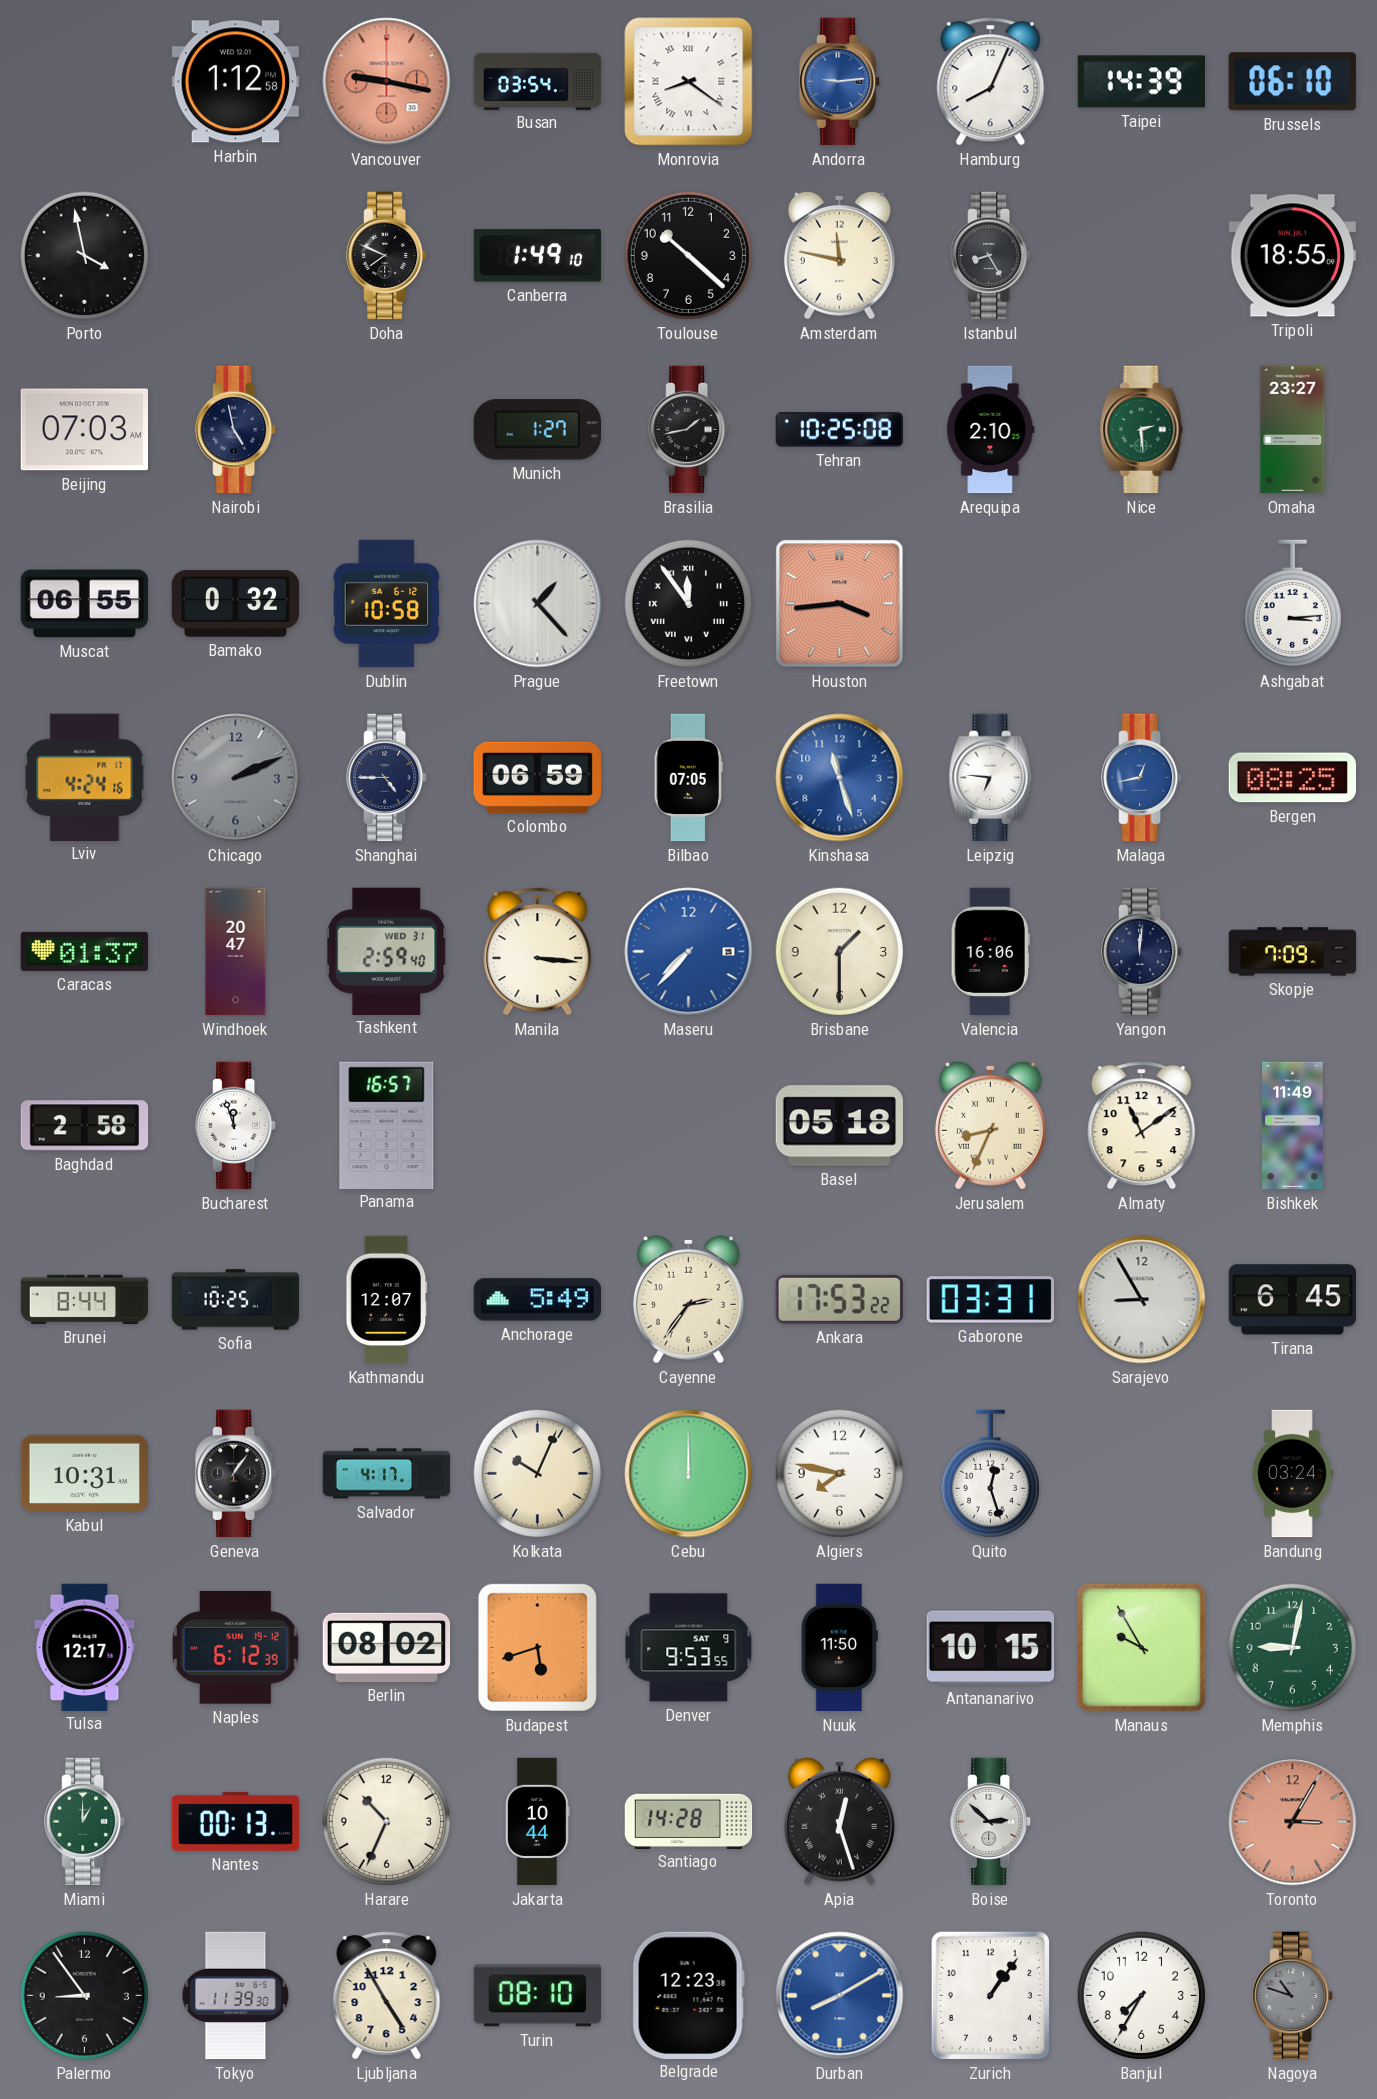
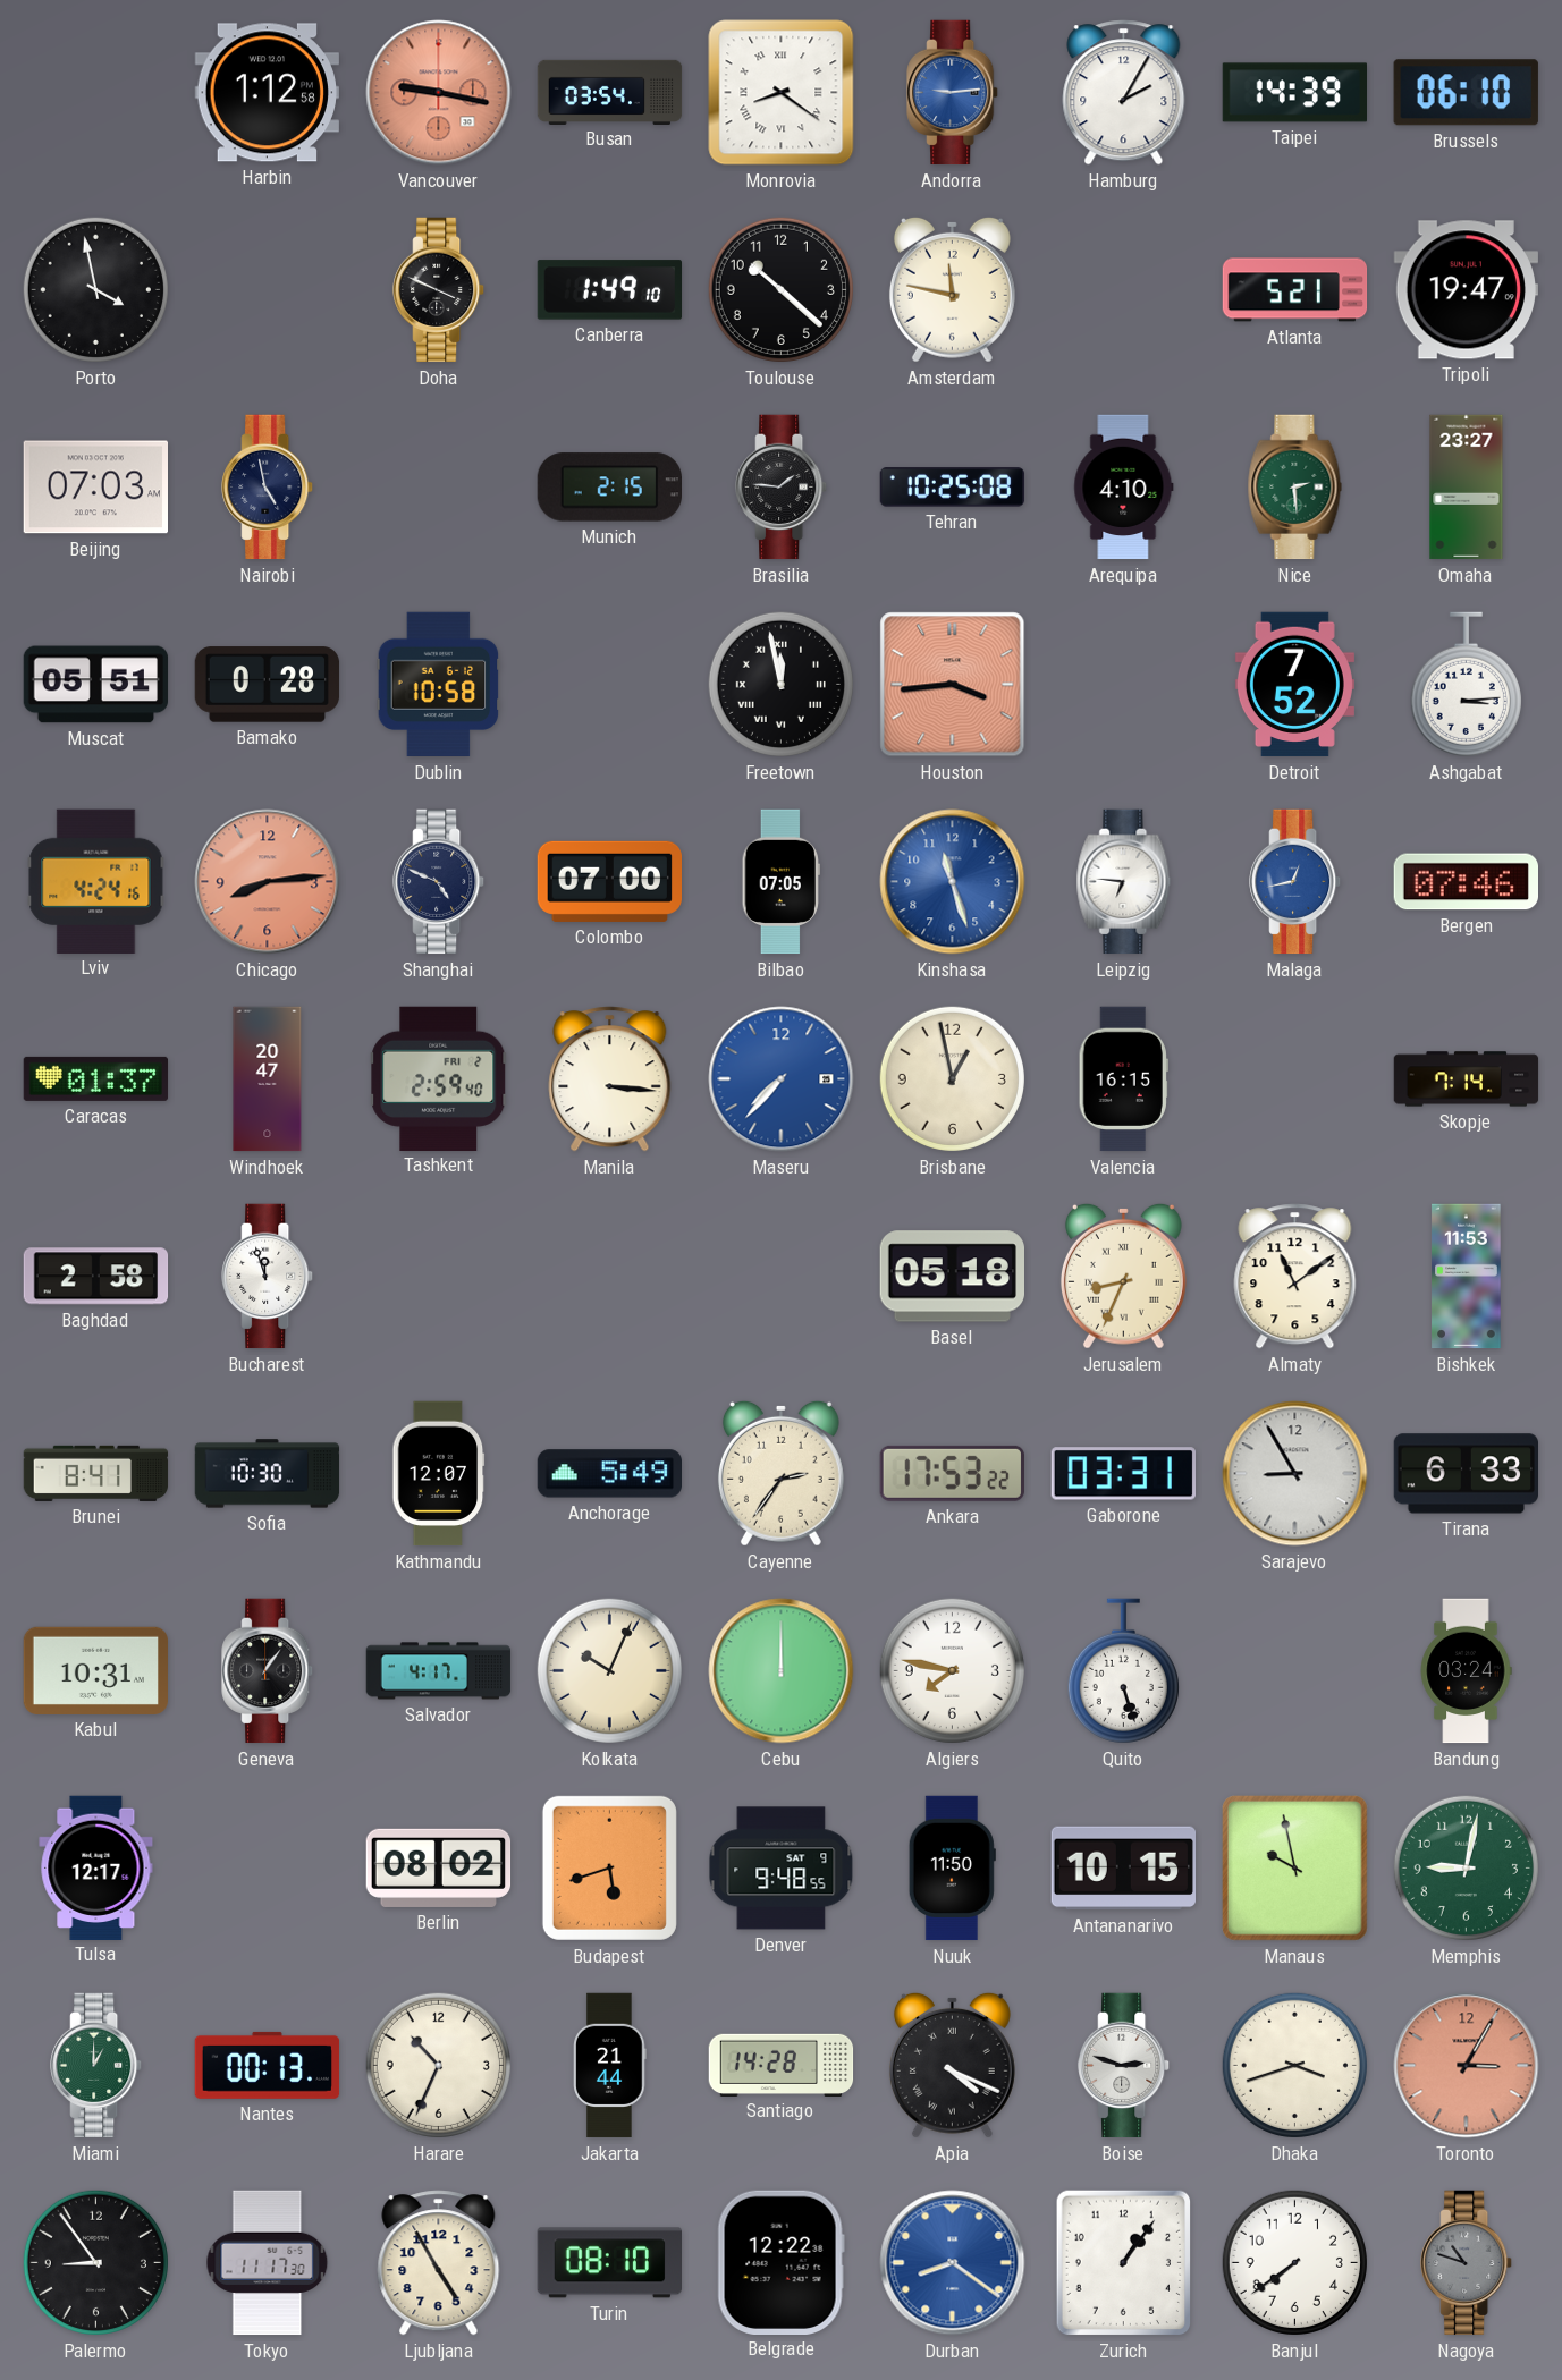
Hamburg: 8:04 -> 2:05 (1124, 93)
Doha: 7:49 -> 3:49 (439, 290)
Istanbul: 8:25 -> none (991, 256)
Atlanta: none -> 5:21 (1295, 290)
Tripoli: 18:55 -> 19:47 (1466, 290)
Munich: 1:27 -> 2:15 (609, 488)
Brasilia: 1:43 -> 1:46 (782, 488)
Arequipa: 2:10 -> 4:10 (1124, 488)
Muscat: 06:55 -> 05:51 (96, 685)
Bamako: 0:32 -> 0:28 (268, 685)
Prague: 1:23 -> none (538, 604)
Freetown: 11:54 -> 11:58 (780, 684)
Detroit: none -> 7:52 (1294, 685)
Chicago: 2:11 -> 8:14 (268, 882)
Chicago dial: grey -> salmon (268, 882)
Shanghai: 4:45 -> 4:49 (439, 882)
Colombo: 06:59 -> 07:00 (609, 881)
Bergen: 08:25 -> 07:46 (1466, 882)
Tashkent date: WED 31 -> FRI 2 (439, 1078)
Brisbane: 1:30 -> 12:58 (952, 1078)
Valencia: 16:06 -> 16:15 (1123, 1079)
Yangon: 12:01 -> none (1142, 952)
Skopje: 7:09 -> 7:14 (1467, 1079)
Panama: 16:57 -> none (387, 1125)
Bishkek: 11:49 -> 11:53 (1467, 1277)
Brunei: 8:44 -> 8:41 (96, 1473)
Sofia: 10:25 -> 10:30 (268, 1474)
Tirana: 6:45 -> 6:33 (1466, 1474)
Quito: 12:27 -> 5:27 (1123, 1671)
Naples: 6:12 -> none (236, 1647)
Denver: 9:53 -> 9:48 (782, 1869)
Manaus: 9:55 -> 9:58 (1294, 1867)
Jakarta: 10:44 -> 21:44 (610, 2066)
Apia: 12:27 -> 4:19 (952, 2065)
Boise: 2:52 -> 2:48 (1124, 2066)
Dhaka: none -> 3:42 (1294, 2065)
Tokyo: 11:39 -> 11:17 (268, 2263)
Belgrade: 12:23 -> 12:22 (780, 2262)
Durban: 8:10 -> 8:21 (953, 2263)
Banjul: 7:35 -> 7:39 (1294, 2262)
